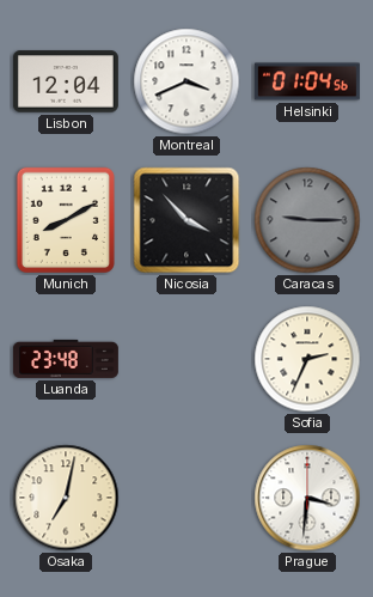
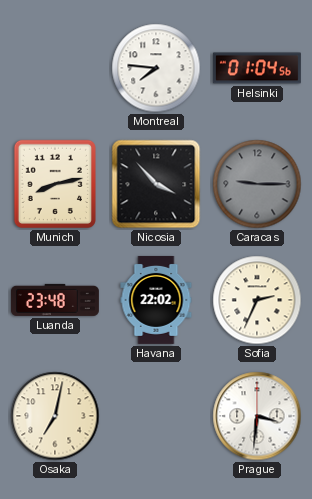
Lisbon: 12:04 -> none (66, 81)
Montreal: 3:41 -> 7:46 (156, 68)
Munich: 8:10 -> 8:13 (55, 184)
Havana: none -> 22:02 (156, 300)
